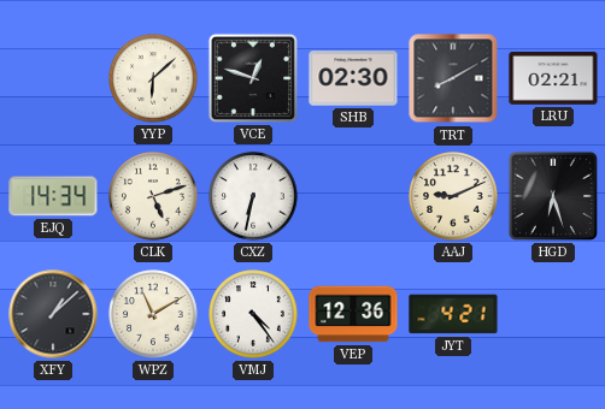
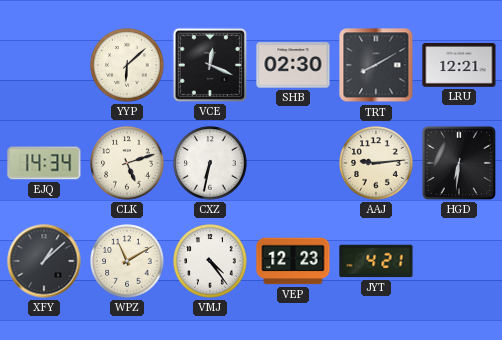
VCE: 12:48 -> 12:19 (210, 65)
LRU: 02:21 -> 12:21 (459, 66)
AAJ: 9:11 -> 9:14 (376, 163)
HGD: 6:27 -> 6:31 (459, 163)
VEP: 12:36 -> 12:23 (293, 261)
